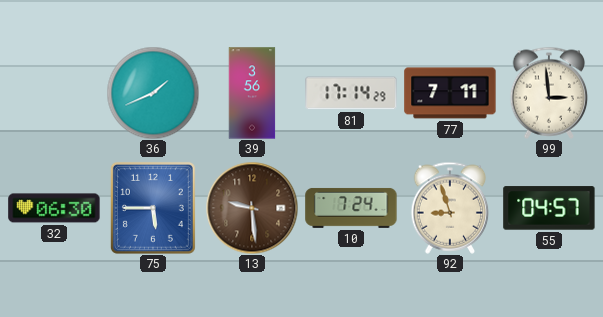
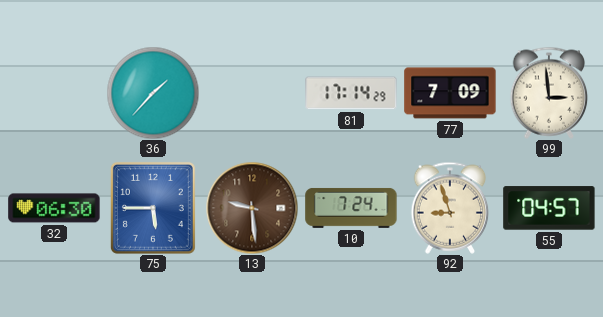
36: 1:41 -> 1:37 (153, 93)
39: 3:56 -> none (252, 93)
77: 7:11 -> 7:09 (450, 93)
